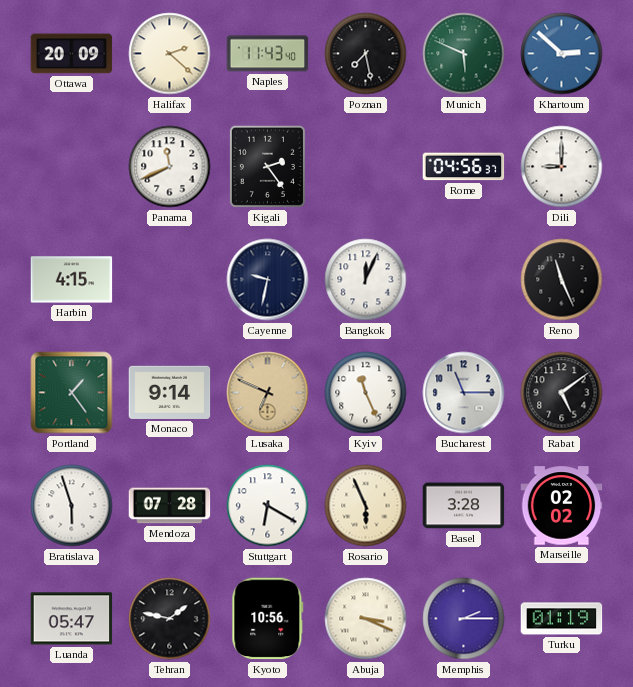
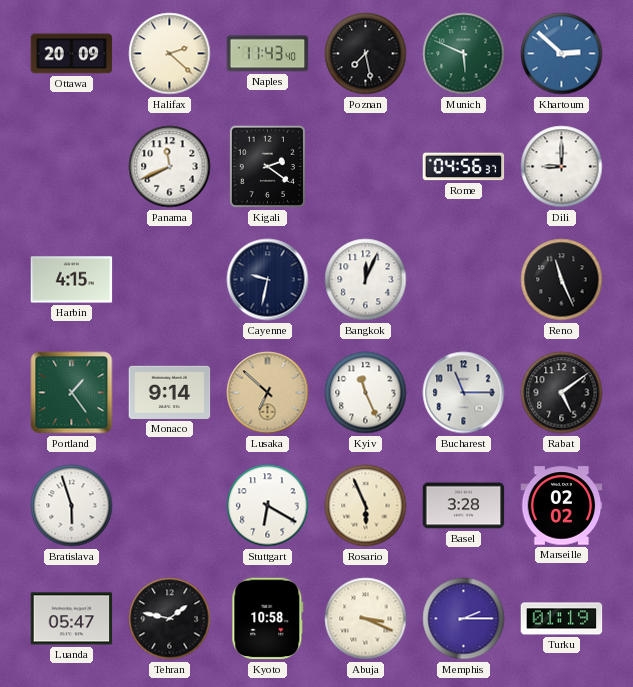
Kigali: 2:24 -> 2:21 (267, 166)
Lusaka: 6:49 -> 6:52 (268, 393)
Mendoza: 07:28 -> none (170, 506)
Kyoto: 10:56 -> 10:58 (268, 619)
